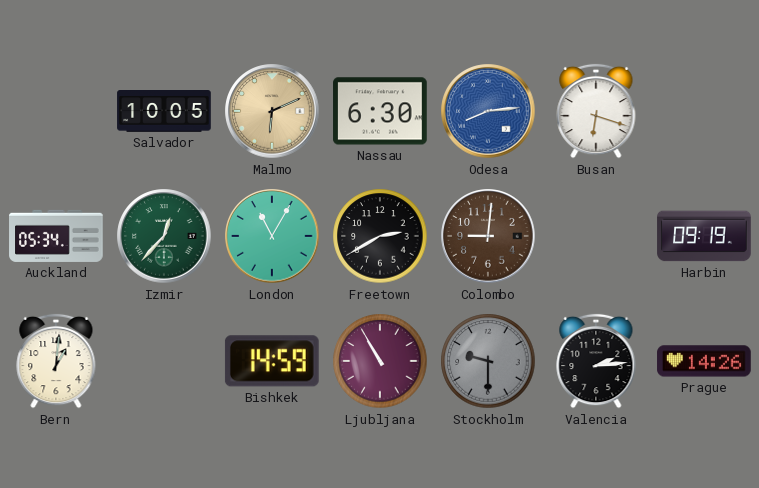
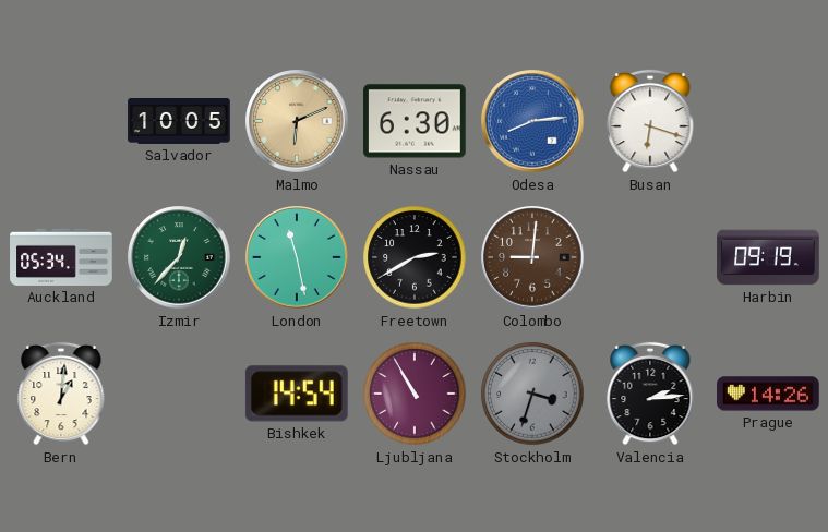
London: 11:05 -> 11:28 (297, 257)
Bishkek: 14:59 -> 14:54 (297, 394)
Stockholm: 9:30 -> 3:33 (532, 394)
